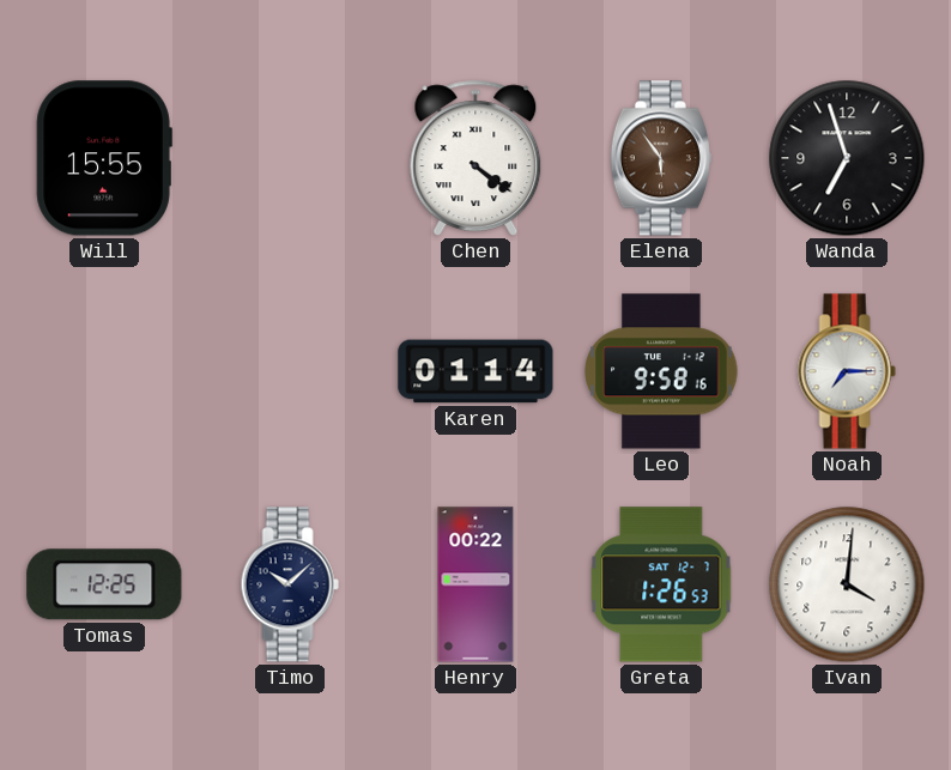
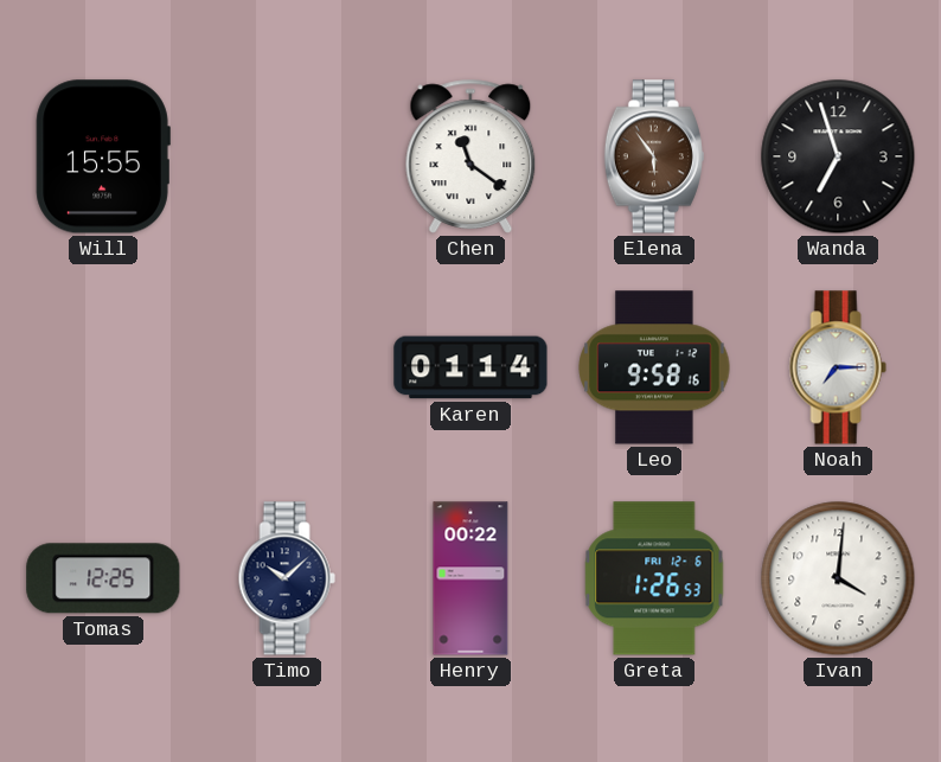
Chen: 4:21 -> 11:21 (470, 156)
Greta date: SAT 12-7 -> FRI 12-6 (654, 578)
